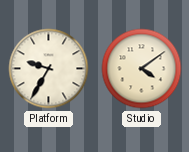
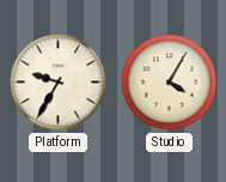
Studio: 4:09 -> 4:05 (170, 83)
